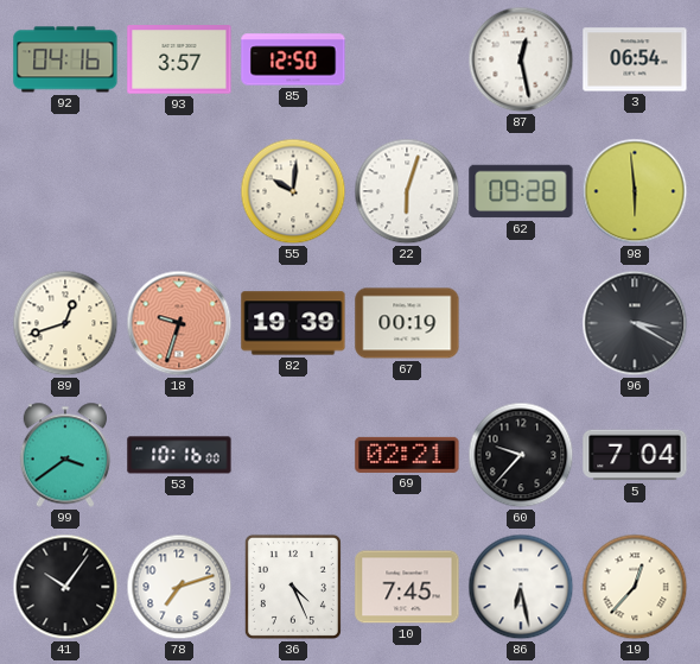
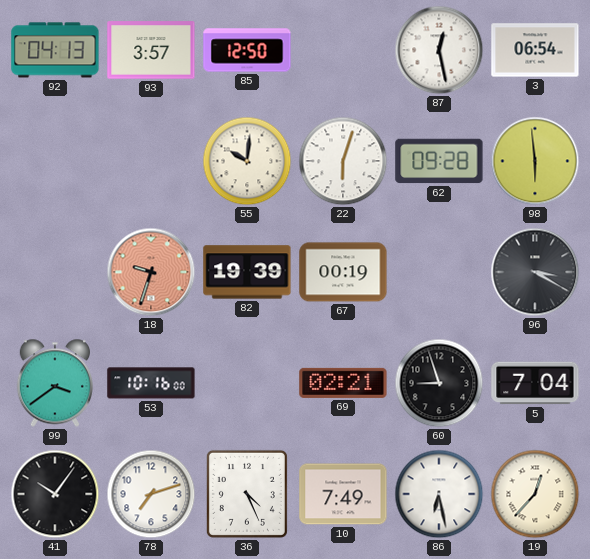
92: 04:16 -> 04:13 (55, 50)
89: 12:42 -> none (65, 323)
60: 9:37 -> 8:57 (439, 383)
10: 7:45 -> 7:49 (343, 494)
